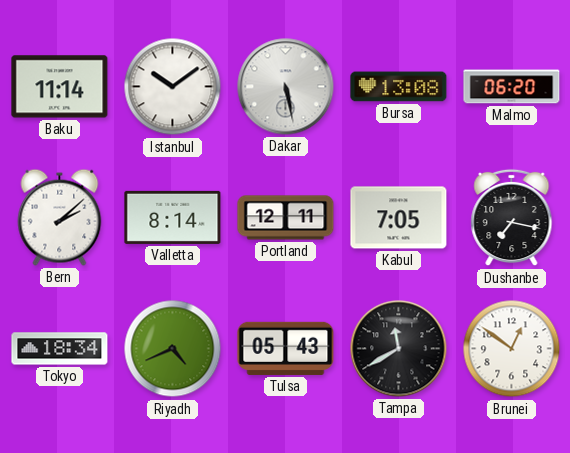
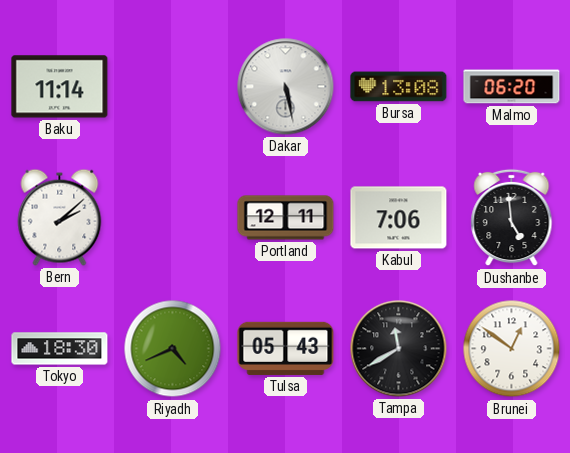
Istanbul: 10:09 -> none (173, 87)
Valletta: 8:14 -> none (173, 217)
Kabul: 7:05 -> 7:06 (399, 218)
Dushanbe: 7:17 -> 4:59 (512, 218)
Tokyo: 18:34 -> 18:30 (60, 349)
